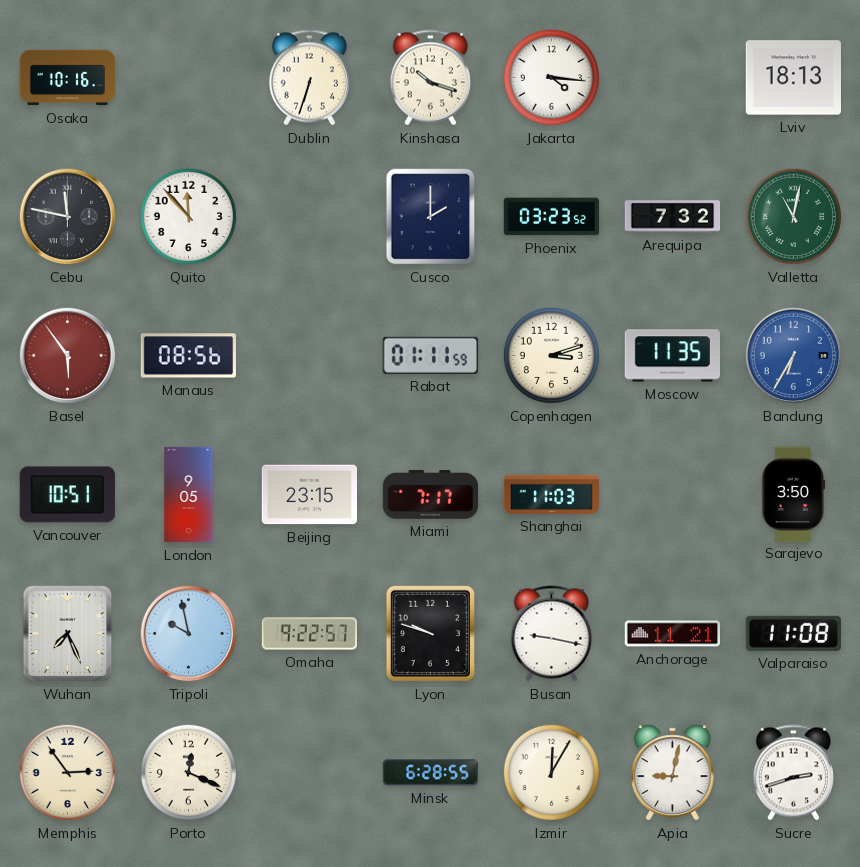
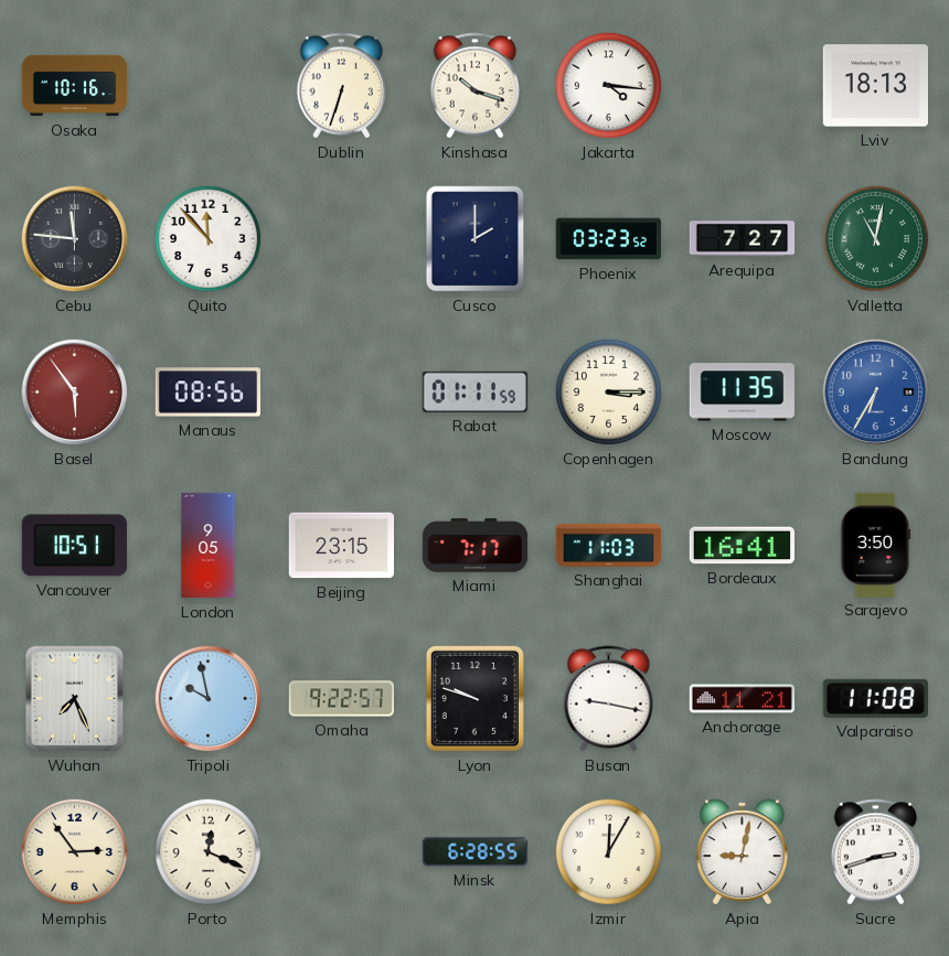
Cebu: 11:47 -> 11:46 (75, 239)
Arequipa: 7:32 -> 7:27 (743, 239)
Copenhagen: 3:12 -> 3:15 (608, 391)
Bordeaux: none -> 16:41 (742, 546)
